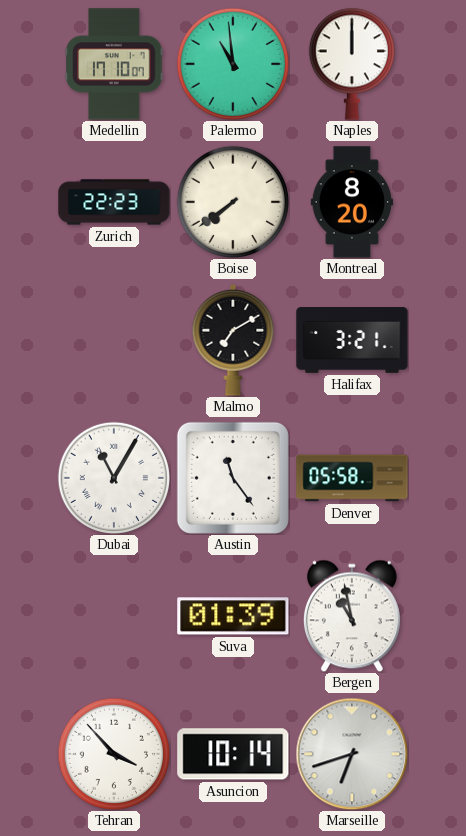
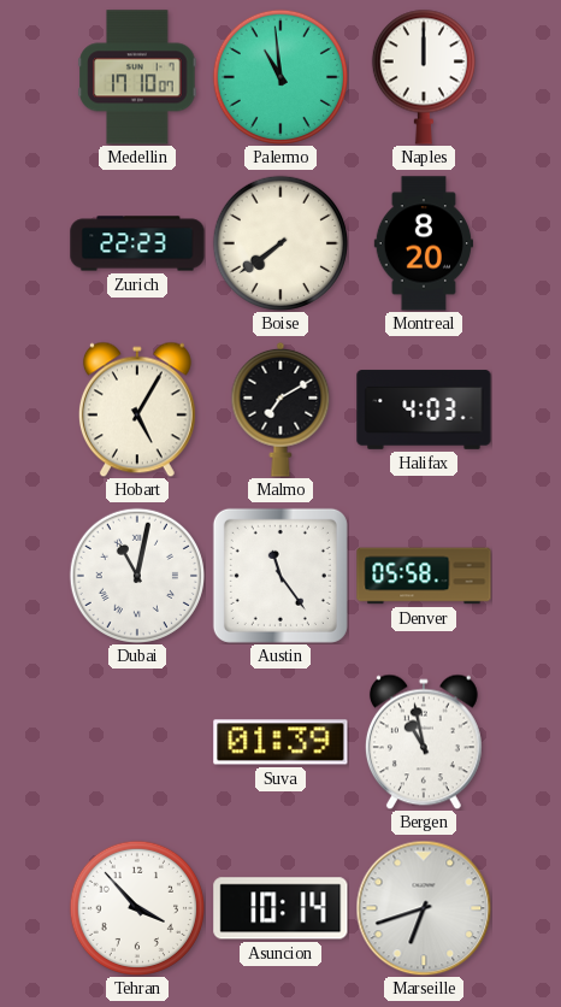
Hobart: none -> 5:05 (137, 410)
Halifax: 3:21 -> 4:03 (424, 410)
Dubai: 11:05 -> 11:02 (137, 576)
